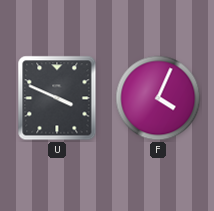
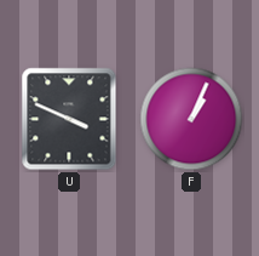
F: 4:04 -> 1:04 (191, 119)
